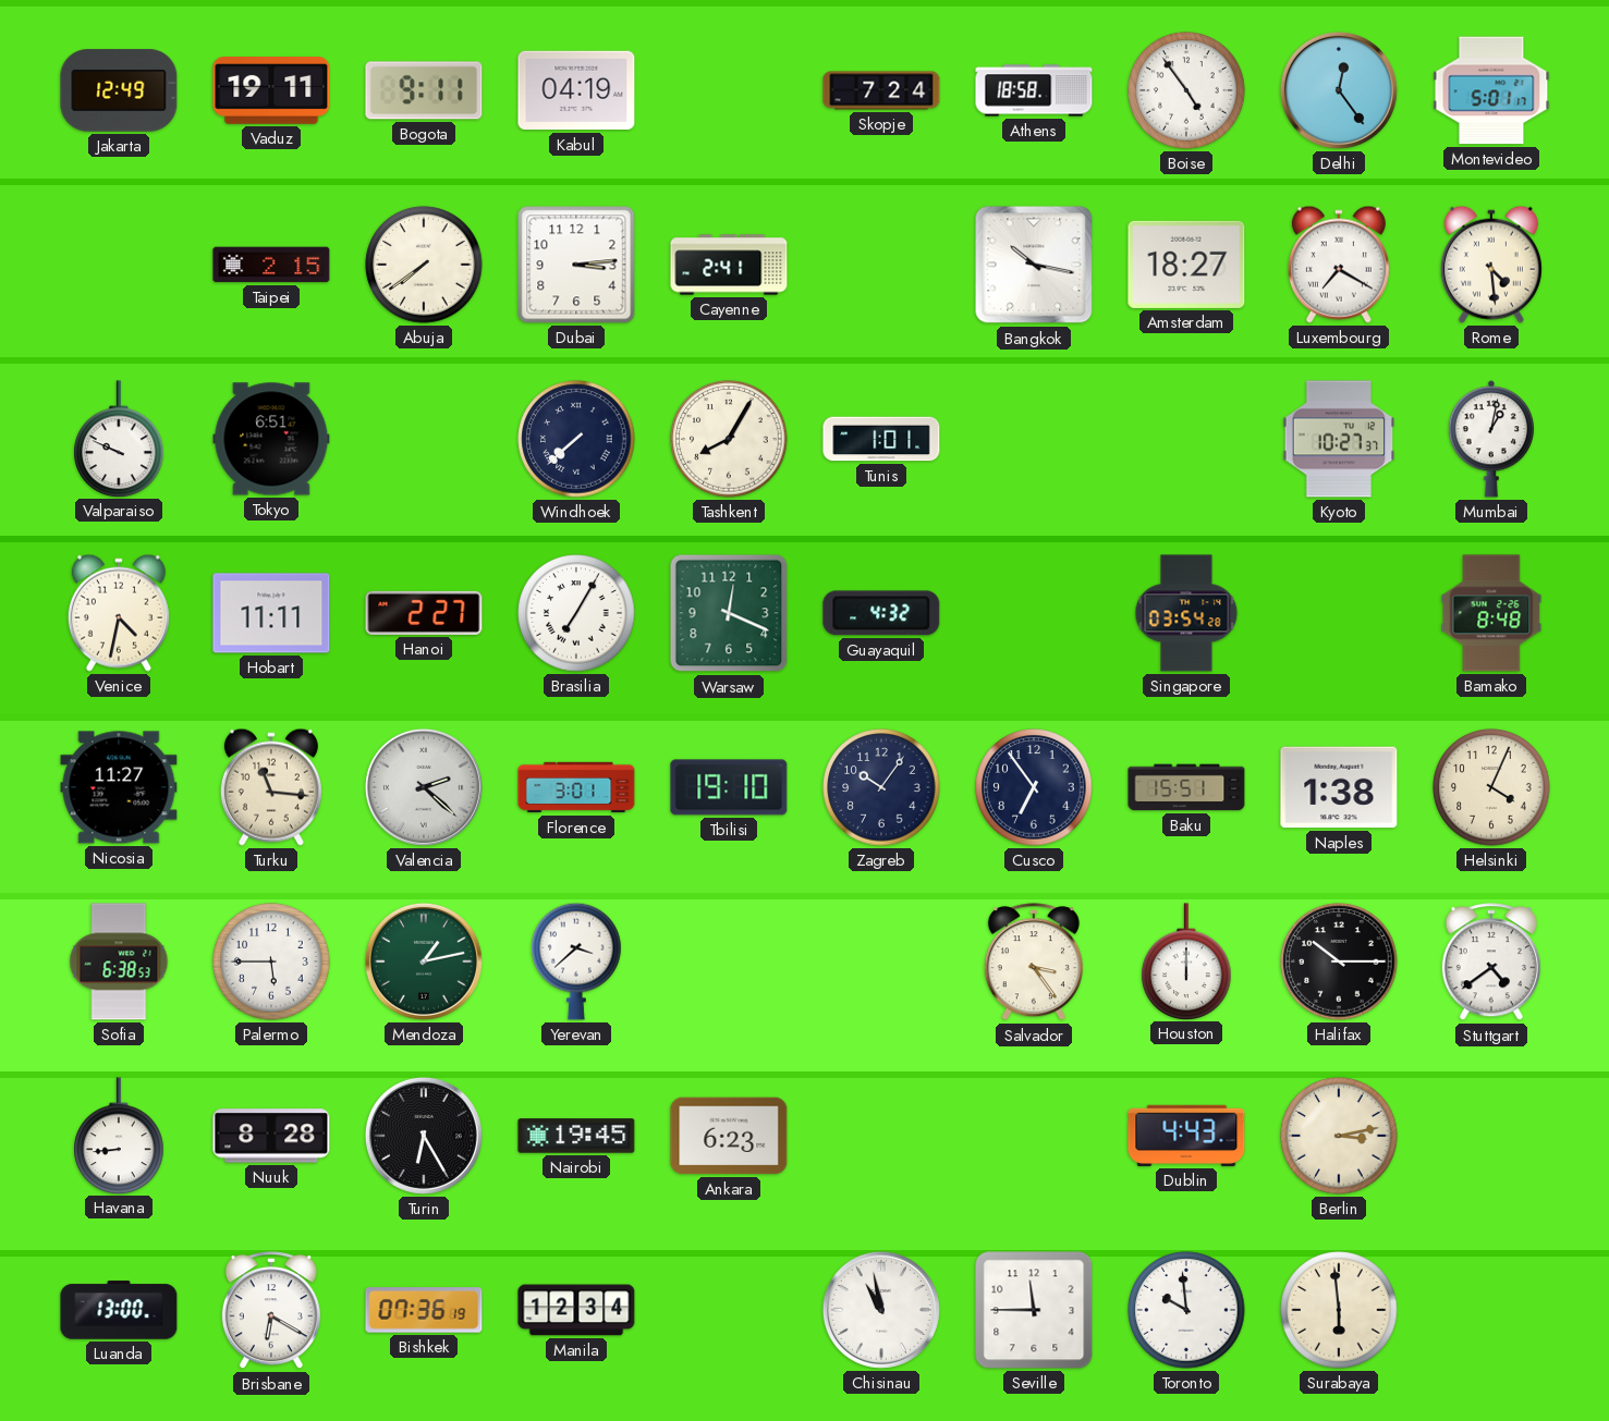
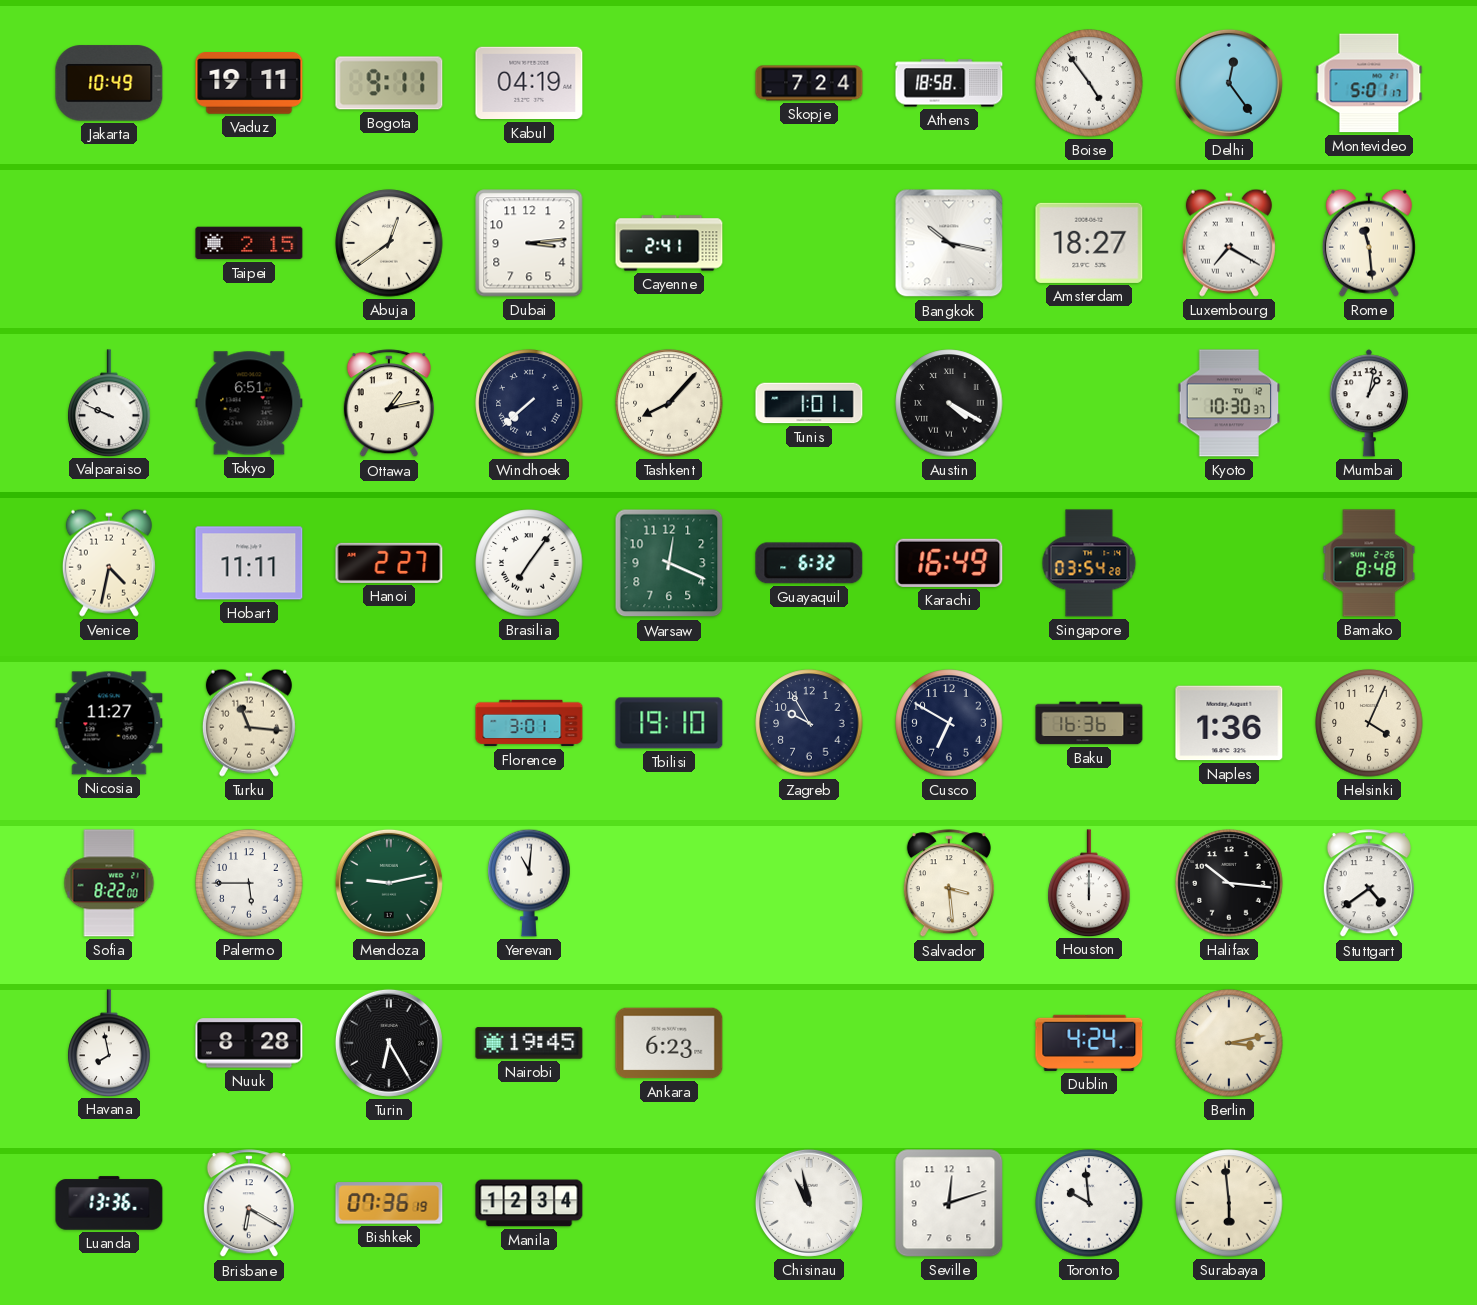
Jakarta: 12:49 -> 10:49 (109, 83)
Abuja: 7:39 -> 12:39 (389, 243)
Rome: 4:29 -> 11:29 (1369, 243)
Ottawa: none -> 1:13 (389, 404)
Tashkent: 8:05 -> 8:07 (669, 403)
Austin: none -> 4:20 (949, 403)
Kyoto: 10:27 -> 10:30 (1229, 403)
Brasilia: 7:05 -> 7:06 (529, 563)
Guayaquil: 4:32 -> 6:32 (809, 563)
Karachi: none -> 16:49 (949, 563)
Valencia: 2:22 -> none (424, 787)
Zagreb: 10:06 -> 9:55 (809, 723)
Cusco: 6:54 -> 6:50 (949, 723)
Baku: 15:51 -> 16:36 (1089, 723)
Naples: 1:38 -> 1:36 (1229, 723)
Sofia: 6:38 -> 8:22 (109, 883)
Mendoza: 1:13 -> 9:13 (389, 883)
Yerevan: 3:38 -> 11:01 (529, 883)
Salvador: 3:24 -> 3:29 (949, 884)
Halifax: 10:15 -> 10:16 (1229, 883)
Havana: 8:44 -> 7:58 (109, 1043)
Dublin: 4:43 -> 4:24 (1089, 1043)
Luanda: 13:00 -> 13:36 (109, 1203)
Seville: 11:45 -> 12:12 (949, 1203)
